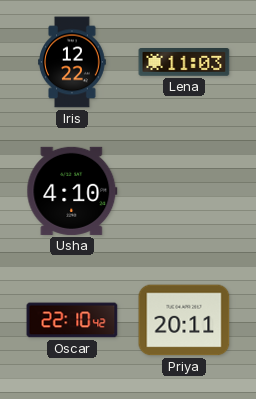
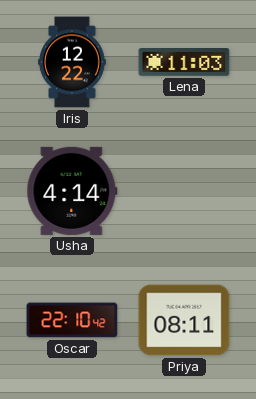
Usha: 4:10 -> 4:14 (72, 191)
Priya: 20:11 -> 08:11 (184, 320)
